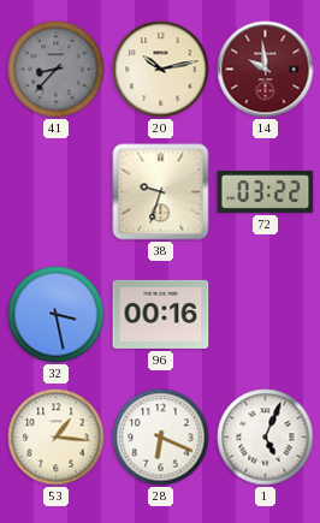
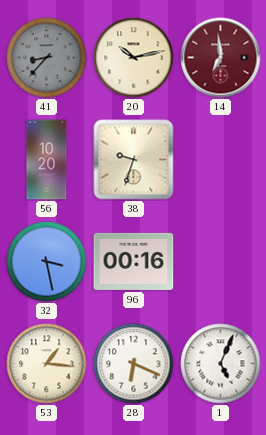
14: 9:59 -> 6:59 (221, 58)
56: none -> 10:20 (47, 160)
72: 03:22 -> none (266, 191)
